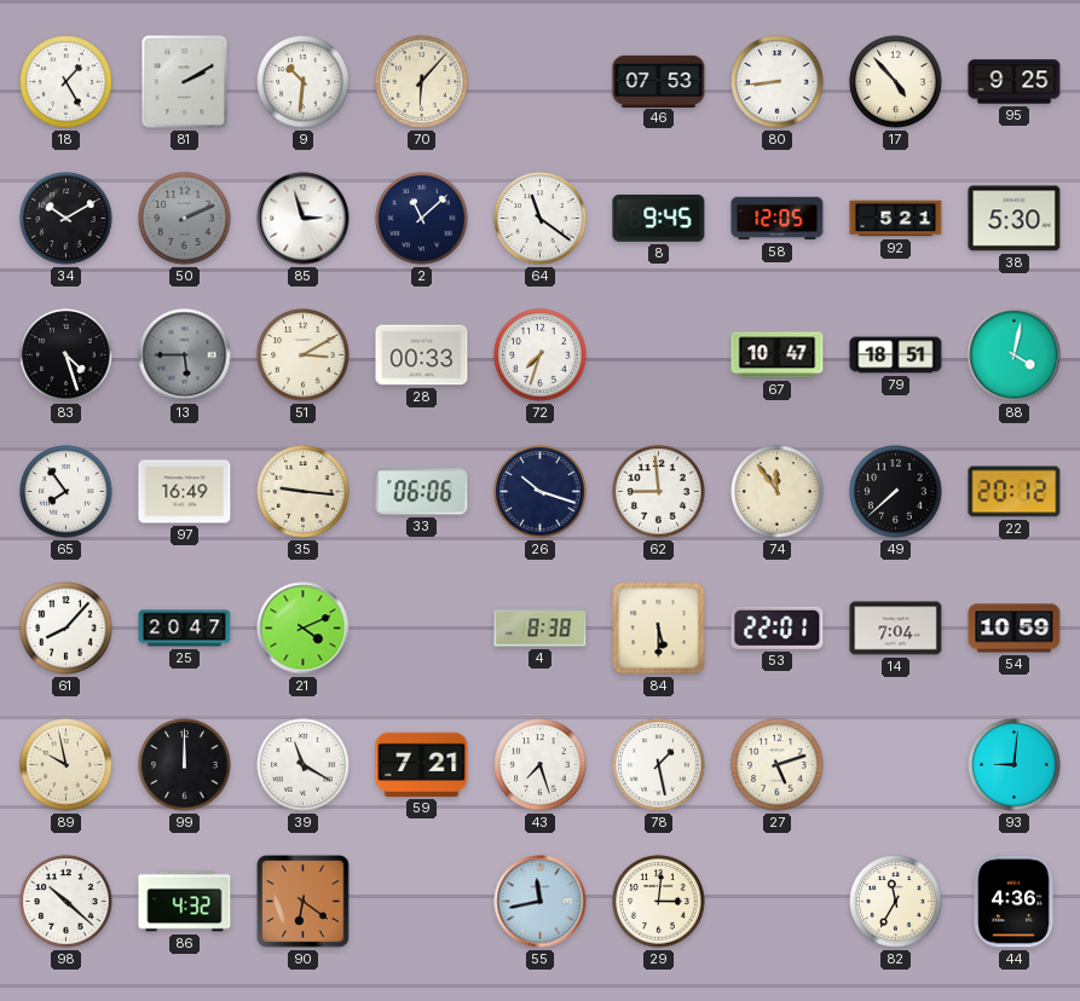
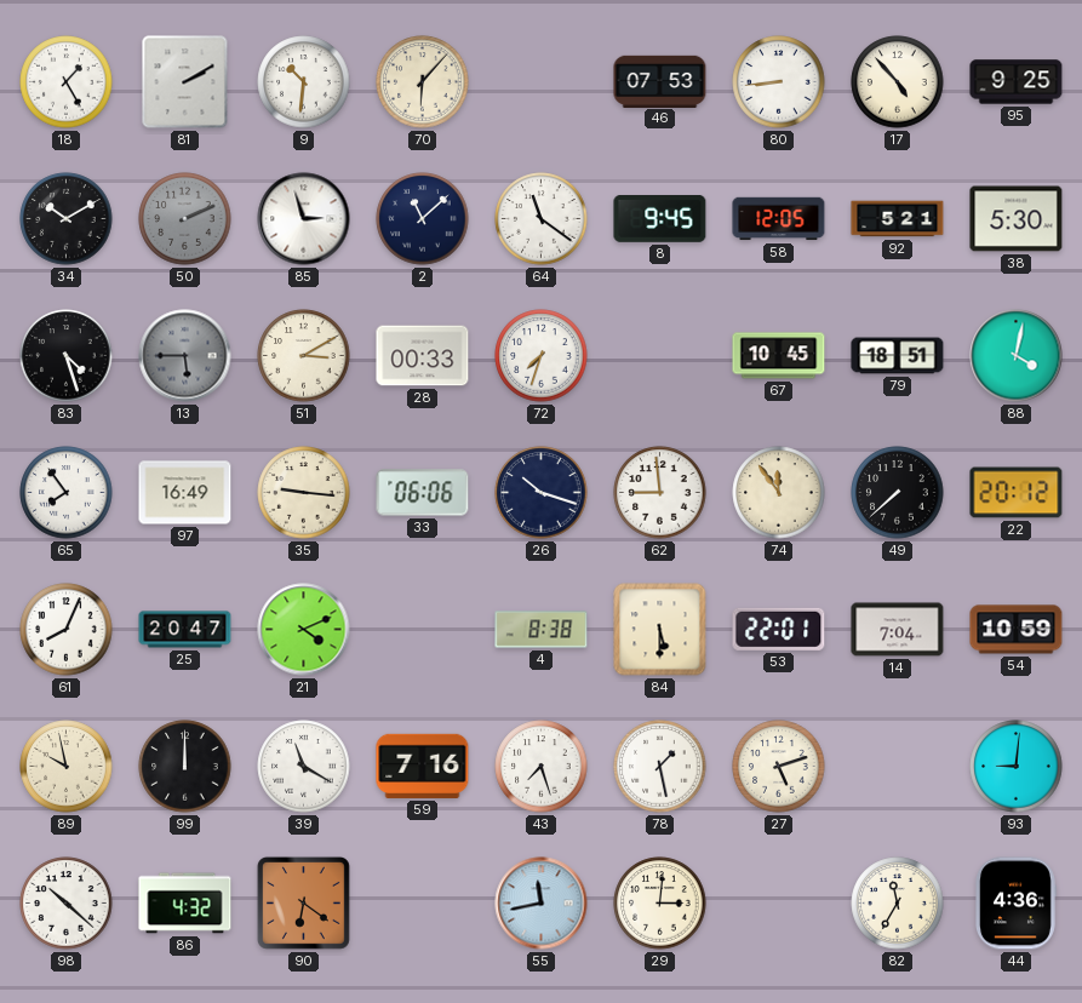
67: 10:47 -> 10:45 (779, 356)
61: 8:07 -> 8:04 (67, 630)
59: 7:21 -> 7:16 (423, 766)
